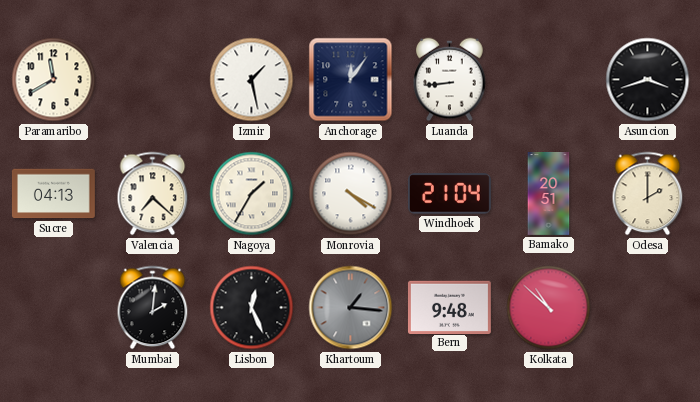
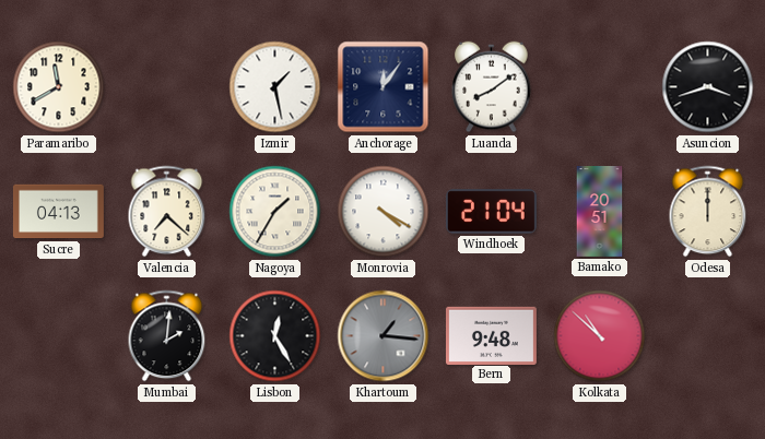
Luanda: 8:44 -> 8:09 (492, 87)
Odesa: 2:00 -> 12:00 (708, 212)
Lisbon: 12:26 -> 12:25 (275, 336)
